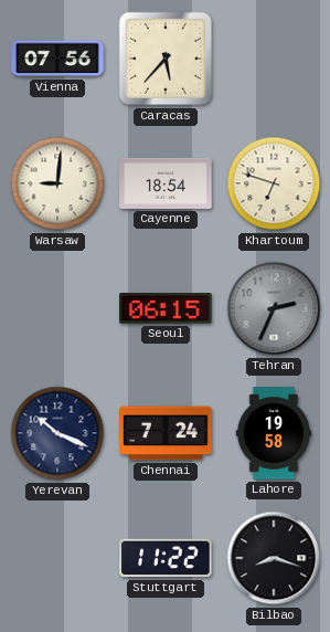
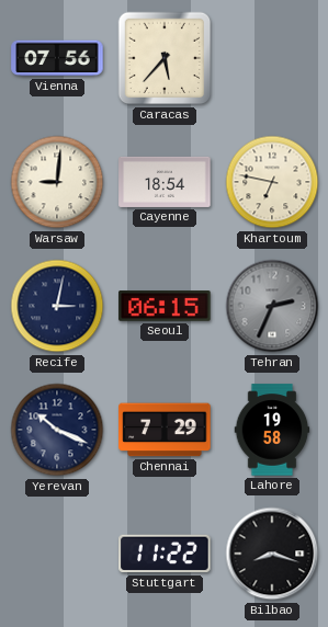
Khartoum: 6:48 -> 6:47 (272, 182)
Recife: none -> 3:02 (57, 306)
Chennai: 7:24 -> 7:29 (165, 430)
